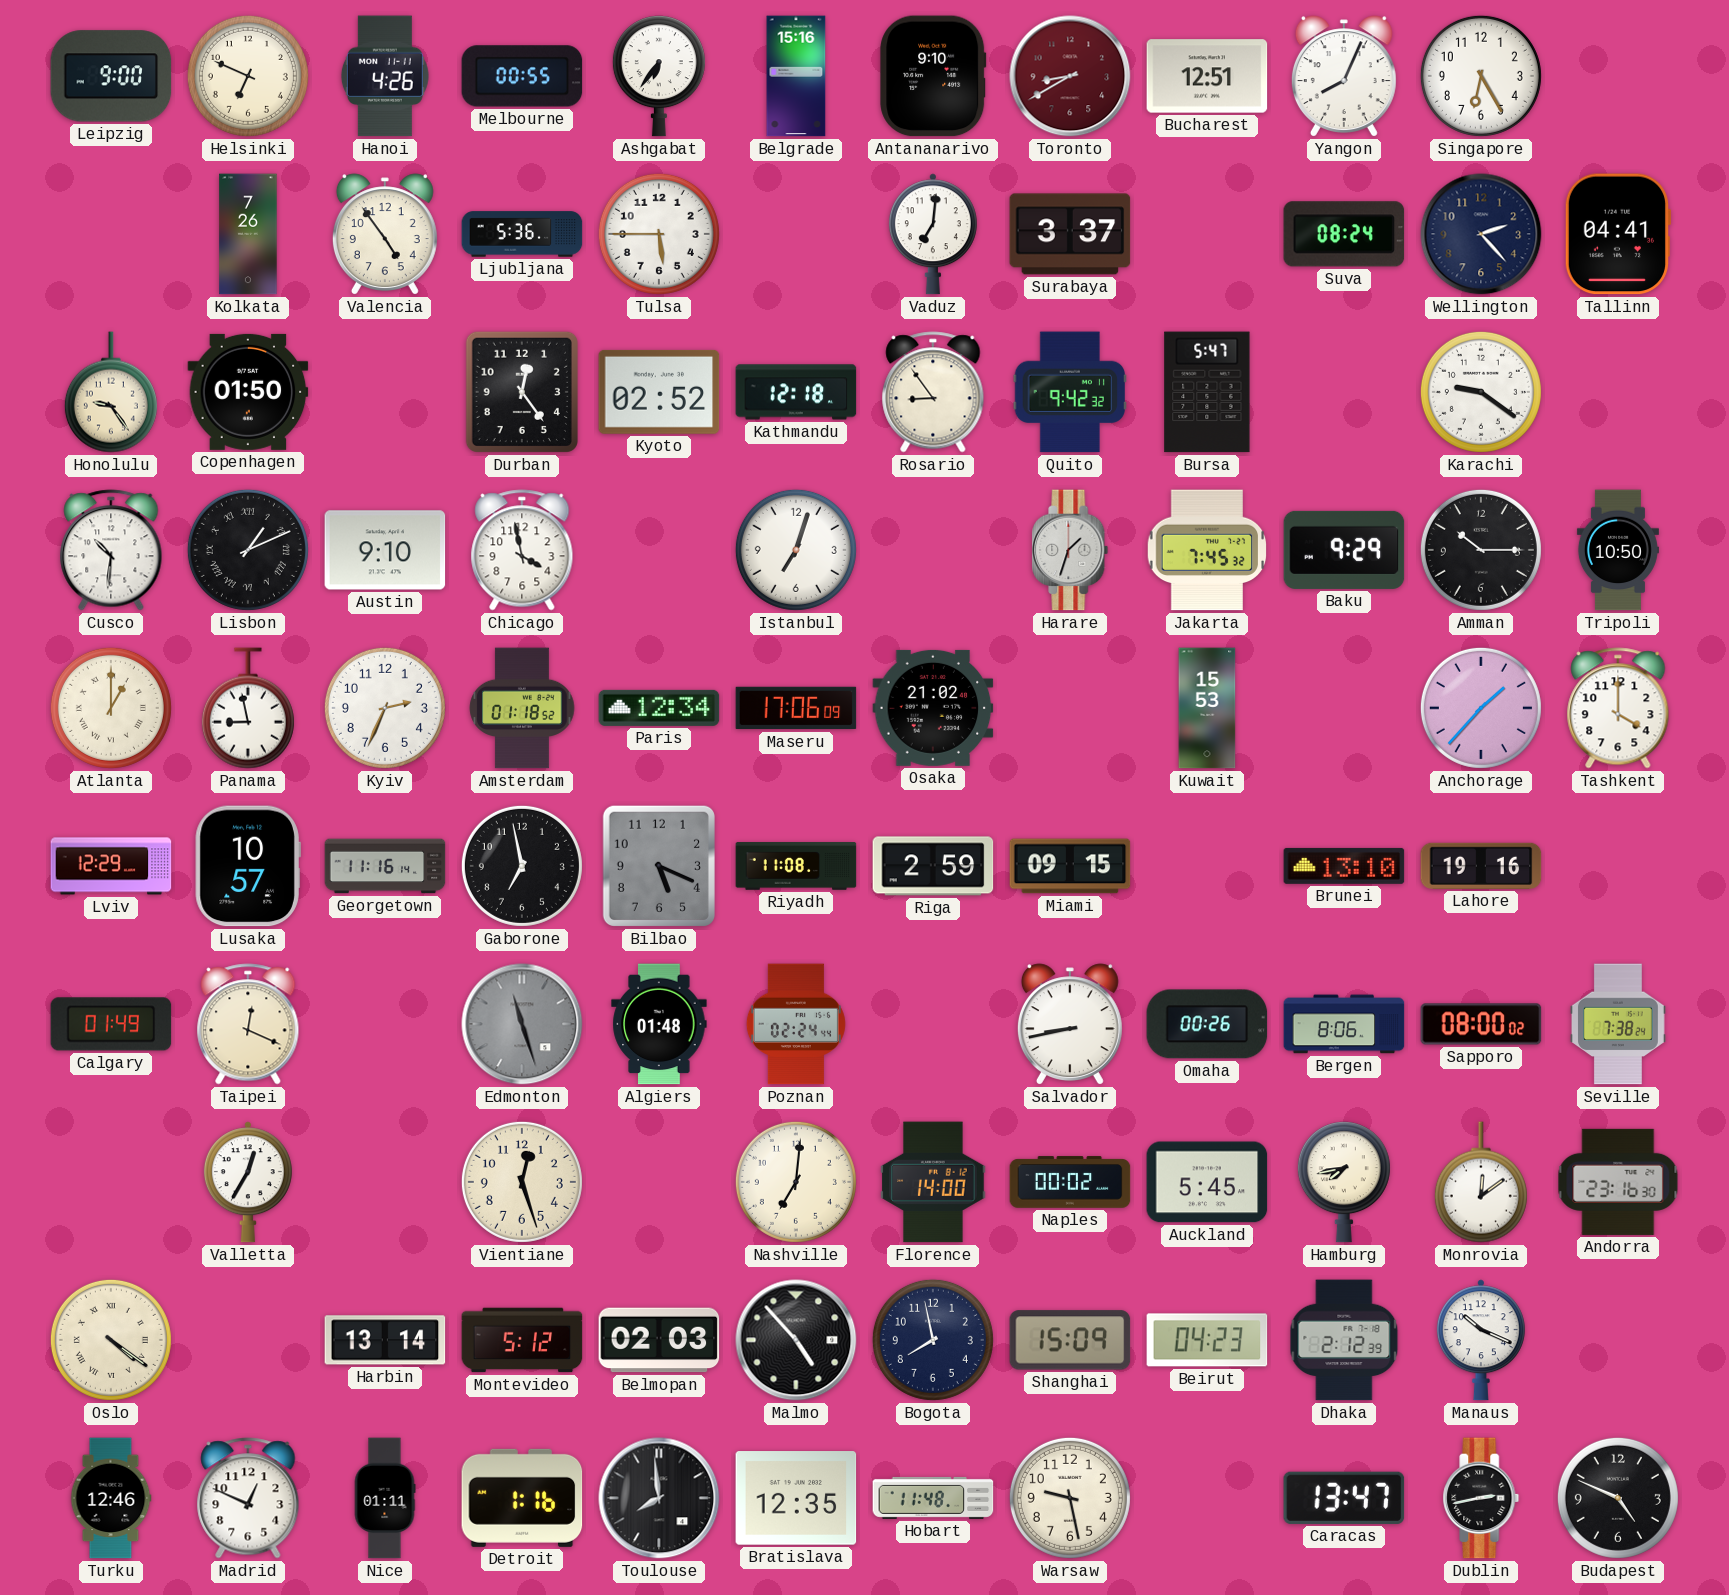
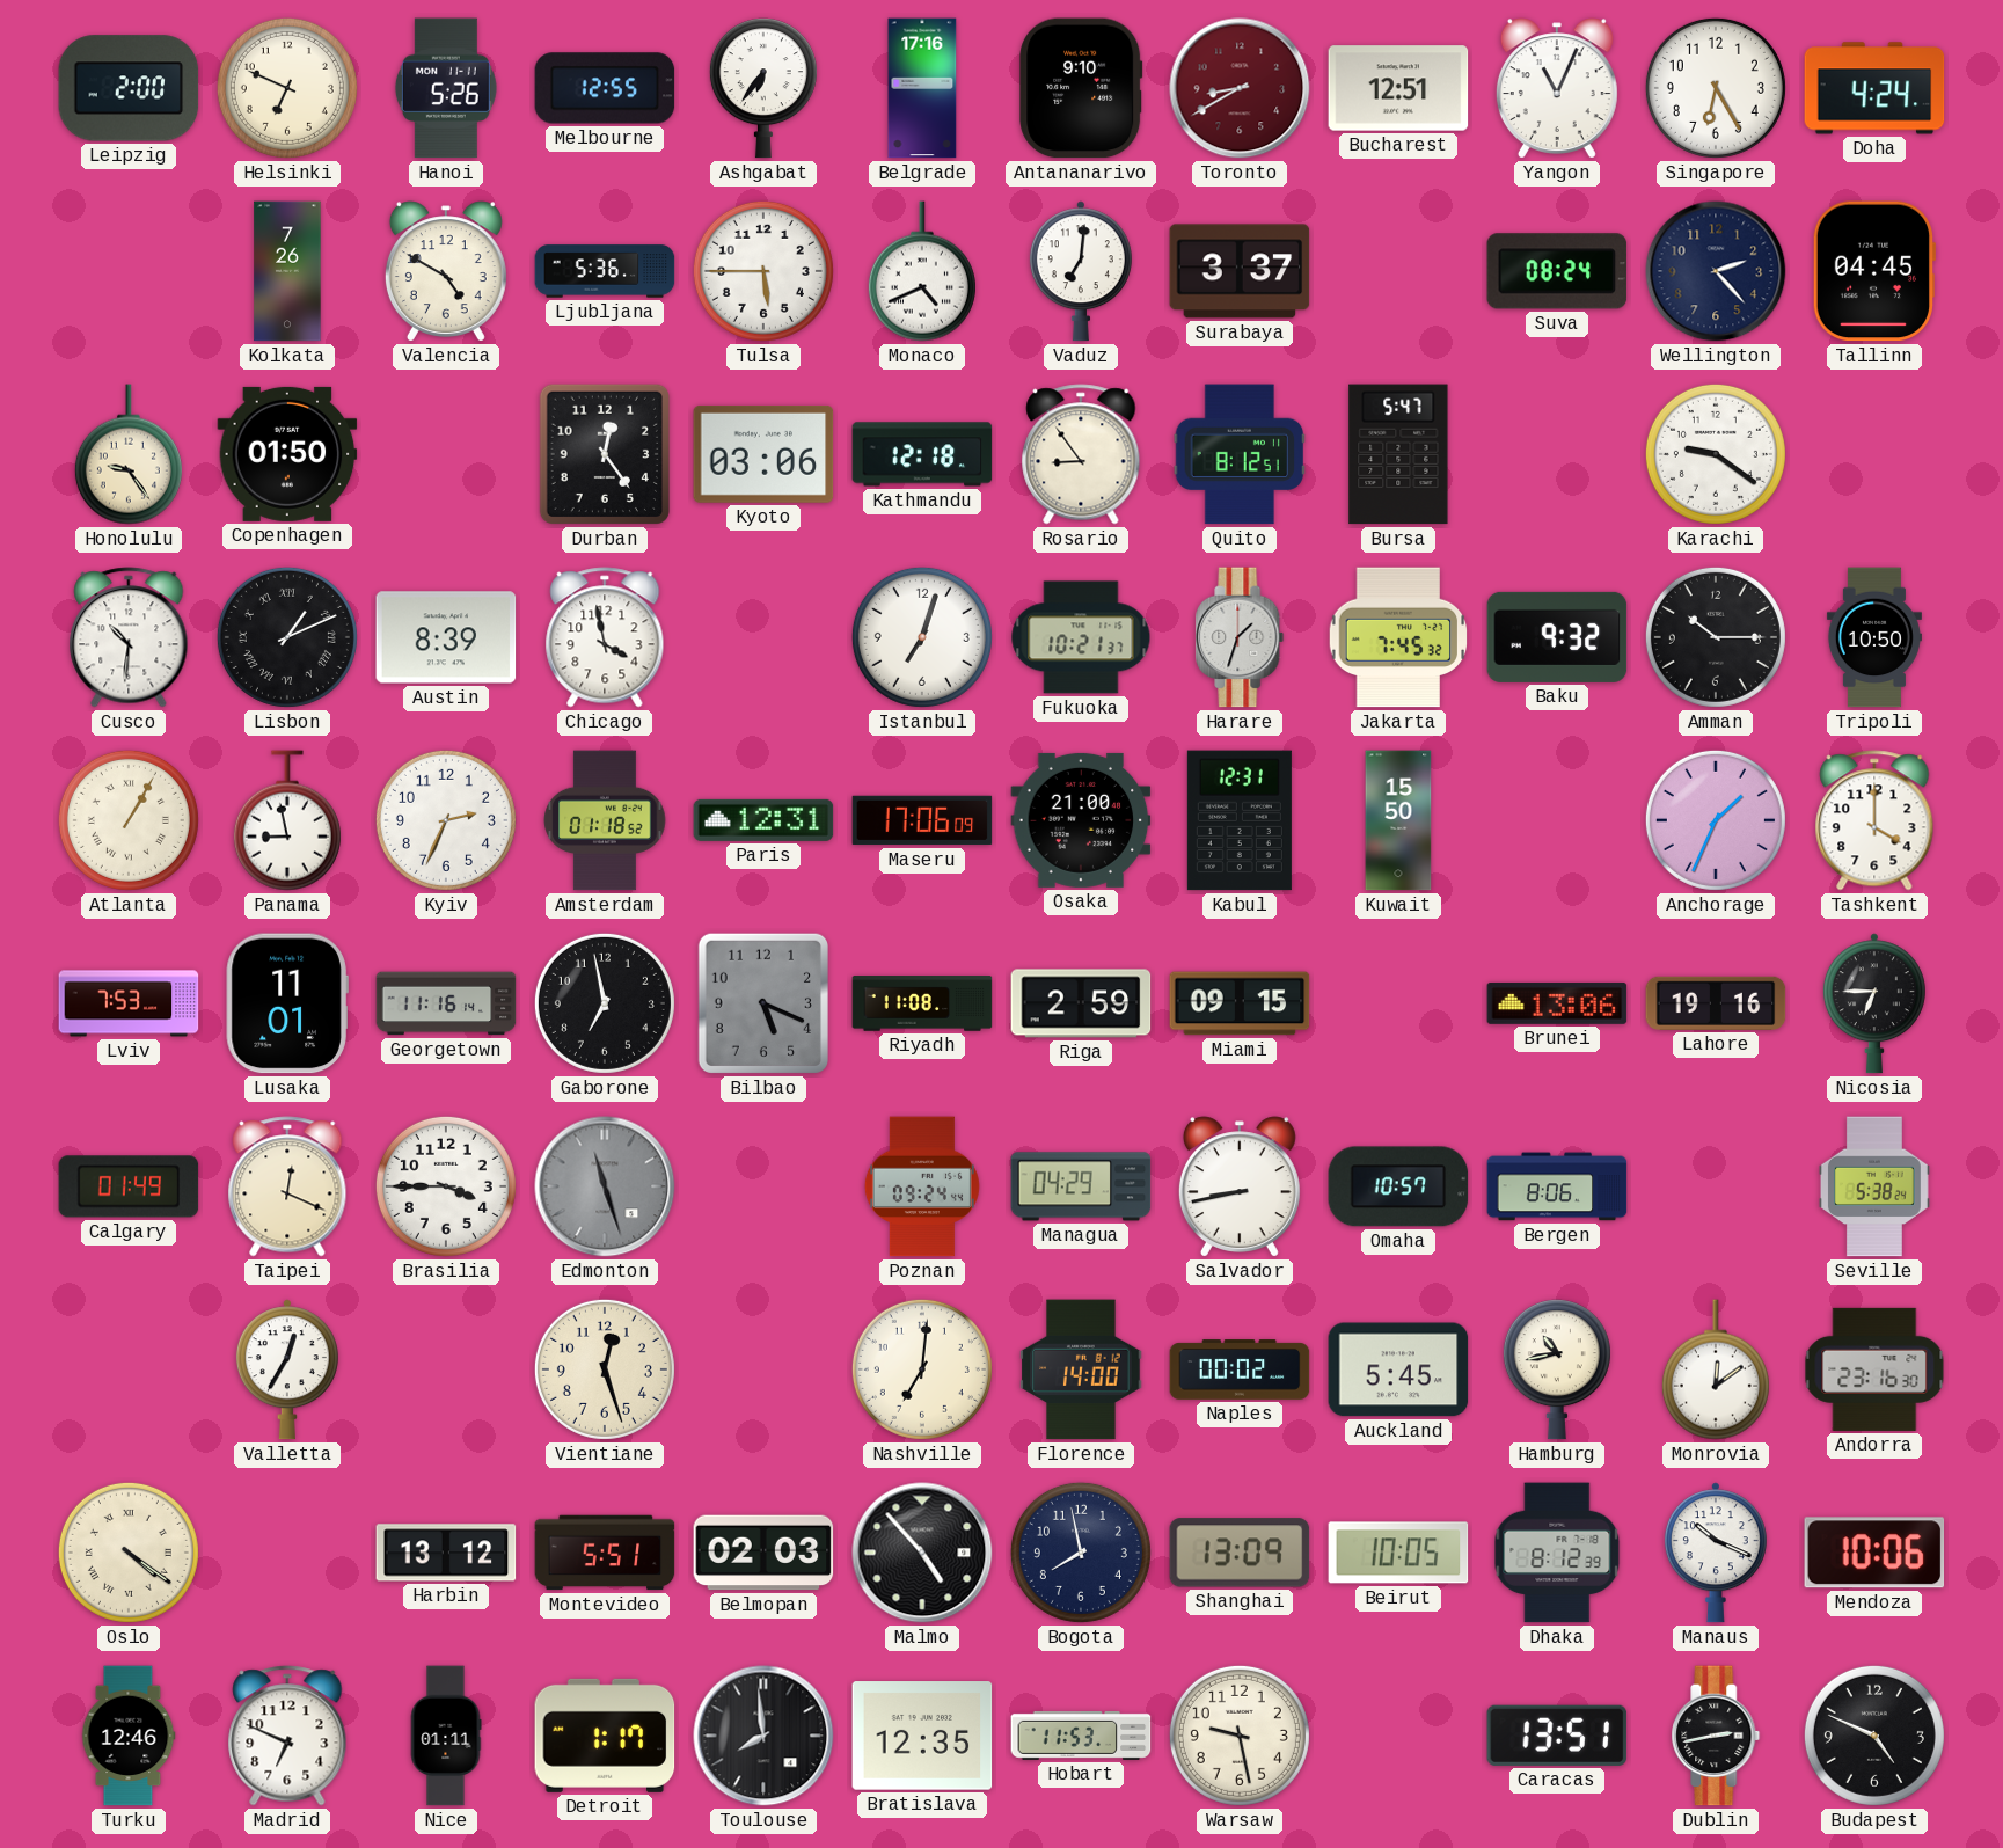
Leipzig: 9:00 -> 2:00 (129, 88)
Hanoi: 4:26 -> 5:26 (446, 88)
Melbourne: 00:55 -> 12:55 (605, 88)
Belgrade: 15:16 -> 17:16 (922, 88)
Yangon: 8:04 -> 11:04 (1557, 88)
Doha: none -> 4:24 (1874, 88)
Valencia: 4:54 -> 4:50 (446, 271)
Monaco: none -> 4:41 (922, 271)
Tallinn: 04:41 -> 04:45 (1874, 271)
Kyoto: 02:52 -> 03:06 (763, 454)
Quito: 9:42 -> 8:12 (1240, 454)
Austin: 9:10 -> 8:39 (446, 637)
Fukuoka: none -> 10:21 (1081, 637)
Baku: 9:29 -> 9:32 (1557, 637)
Atlanta: 1:00 -> 1:05 (129, 820)
Paris: 12:34 -> 12:31 (763, 820)
Osaka: 21:02 -> 21:00 (1081, 820)
Kabul: none -> 12:31 (1240, 820)
Kuwait: 15:53 -> 15:50 (1398, 820)
Anchorage: 1:37 -> 1:34 (1716, 820)
Lviv: 12:29 -> 7:53 (129, 1003)
Lusaka: 10:57 -> 11:01 (287, 1003)
Brunei: 13:10 -> 13:06 (1557, 1003)
Nicosia: none -> 6:45 (1874, 1003)
Brasilia: none -> 3:45 (446, 1186)
Algiers: 01:48 -> none (659, 1024)
Poznan: 02:24 -> 09:24 (922, 1186)
Managua: none -> 04:29 (1081, 1186)
Omaha: 00:26 -> 10:57 (1398, 1186)
Sapporo: 08:00 -> none (1481, 1024)
Seville: 7:38 -> 5:38 (1874, 1186)
Hamburg: 7:43 -> 10:43 (1557, 1369)
Harbin: 13:14 -> 13:12 (446, 1553)
Montevideo: 5:12 -> 5:51 (605, 1553)
Shanghai: 15:09 -> 13:09 (1240, 1553)
Beirut: 04:23 -> 10:05 (1398, 1553)
Dhaka: 2:12 -> 8:12 (1557, 1553)
Mendoza: none -> 10:06 (1874, 1553)
Madrid: 12:49 -> 6:49 (287, 1736)
Detroit: 1:16 -> 1:17 (605, 1736)
Hobart: 11:48 -> 11:53 (1081, 1736)
Caracas: 13:47 -> 13:51 (1557, 1736)
